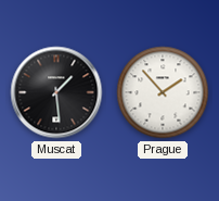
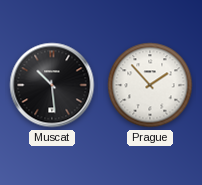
Muscat: 1:29 -> 10:29 (52, 85)
